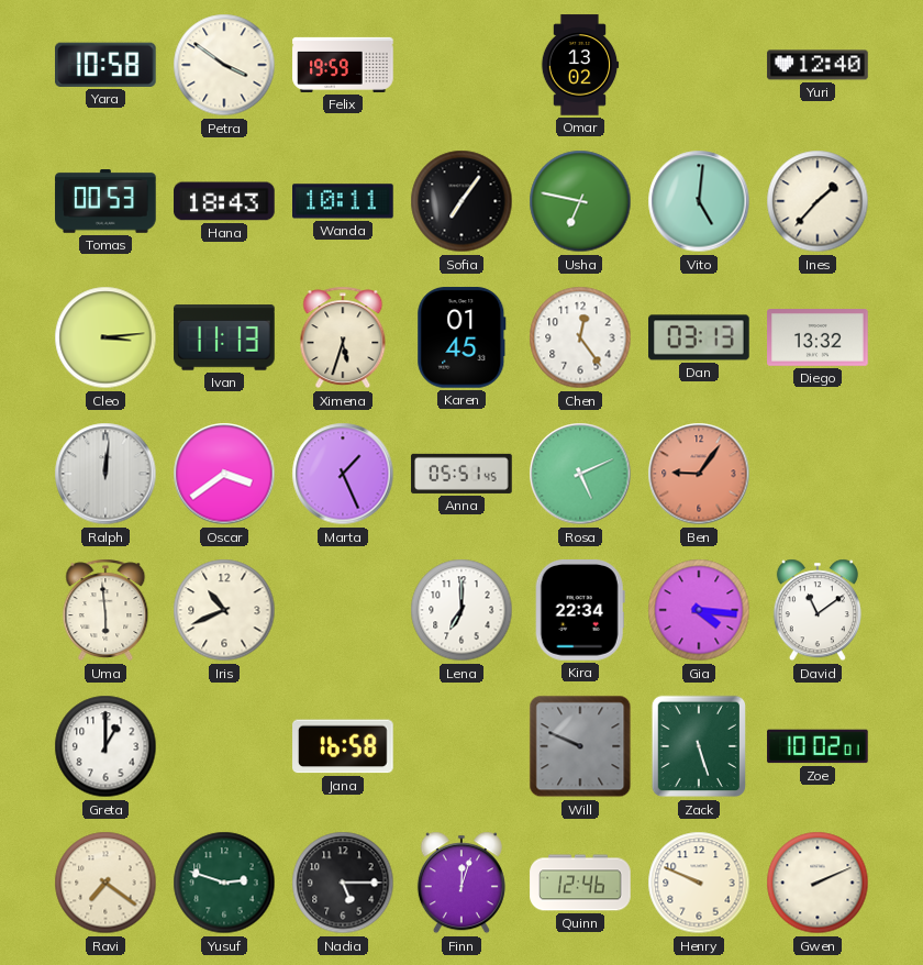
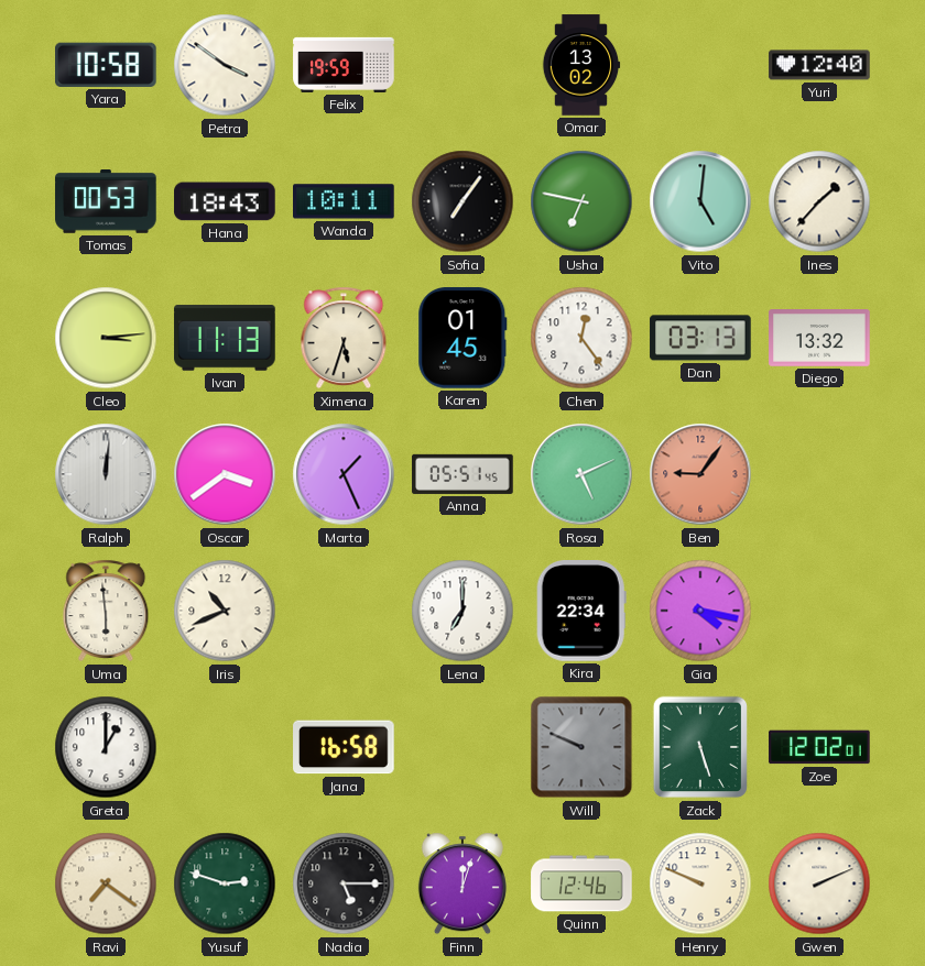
Gia: 4:16 -> 4:17 (700, 611)
David: 11:09 -> none (818, 610)
Zoe: 10:02 -> 12:02 (819, 747)
